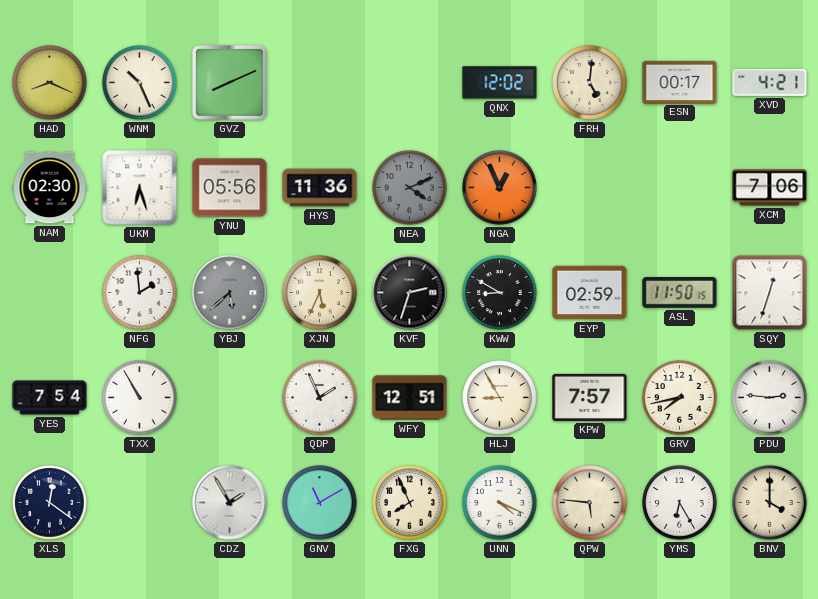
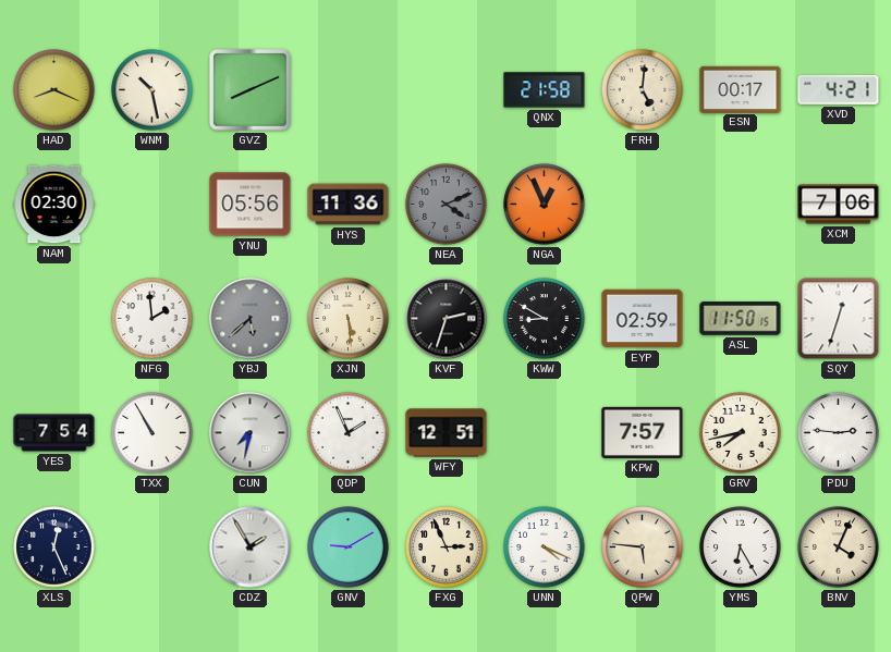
WNM: 10:26 -> 10:28 (152, 90)
QNX: 12:02 -> 21:58 (545, 90)
UKM: 6:27 -> none (140, 188)
XJN: 5:34 -> 5:29 (349, 319)
CUN: none -> 7:32 (251, 433)
HLJ: 8:55 -> none (500, 398)
XLS: 12:21 -> 12:26 (54, 548)
GNV: 11:10 -> 9:10 (349, 548)
FXG: 7:56 -> 2:56 (447, 548)
BNV: 4:00 -> 4:04 (839, 548)
